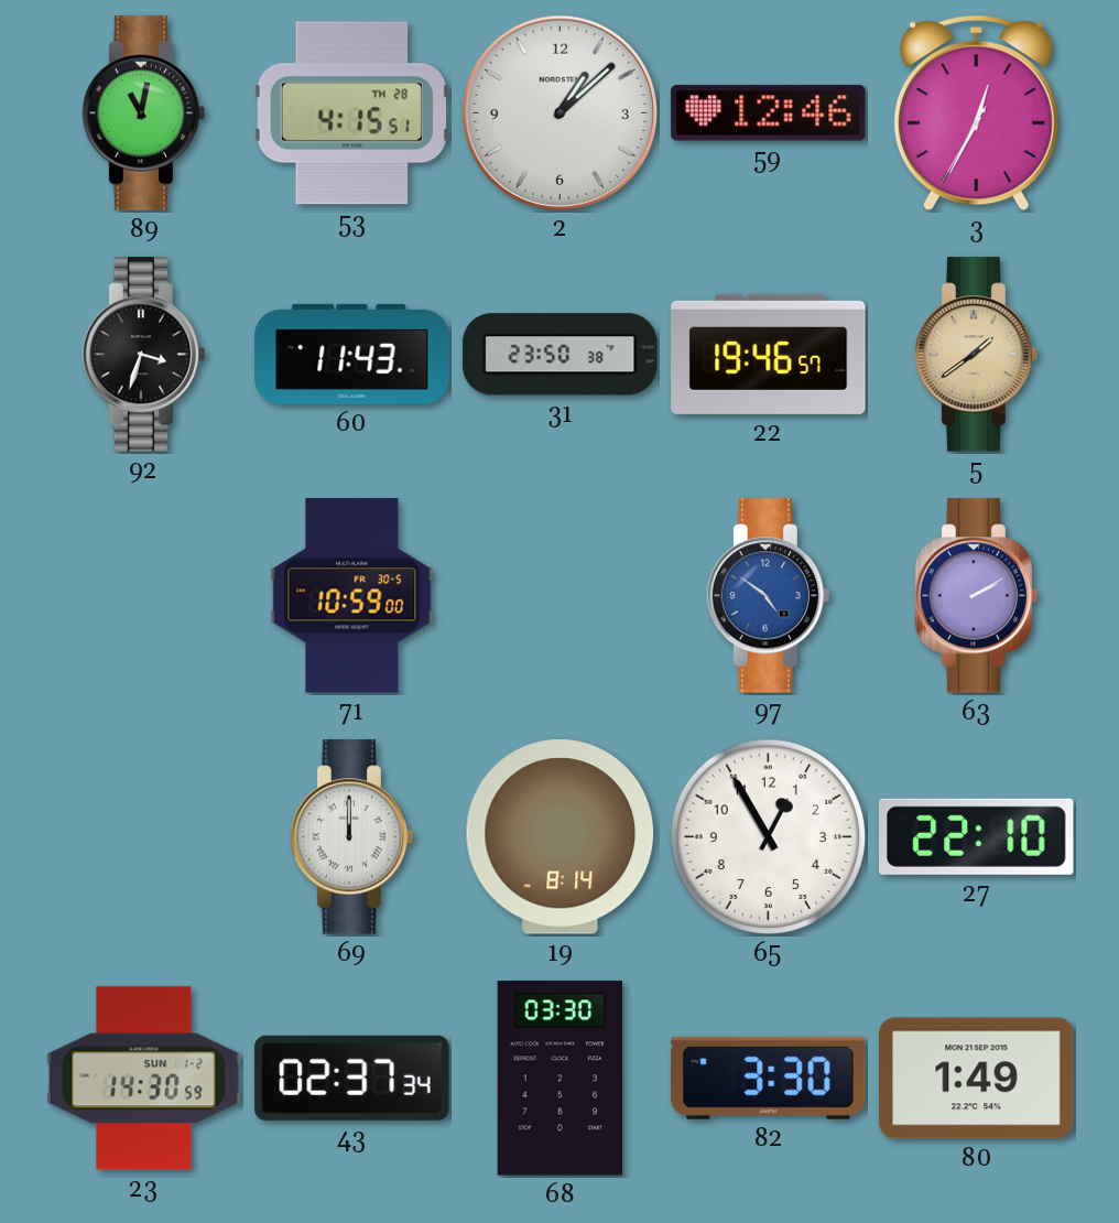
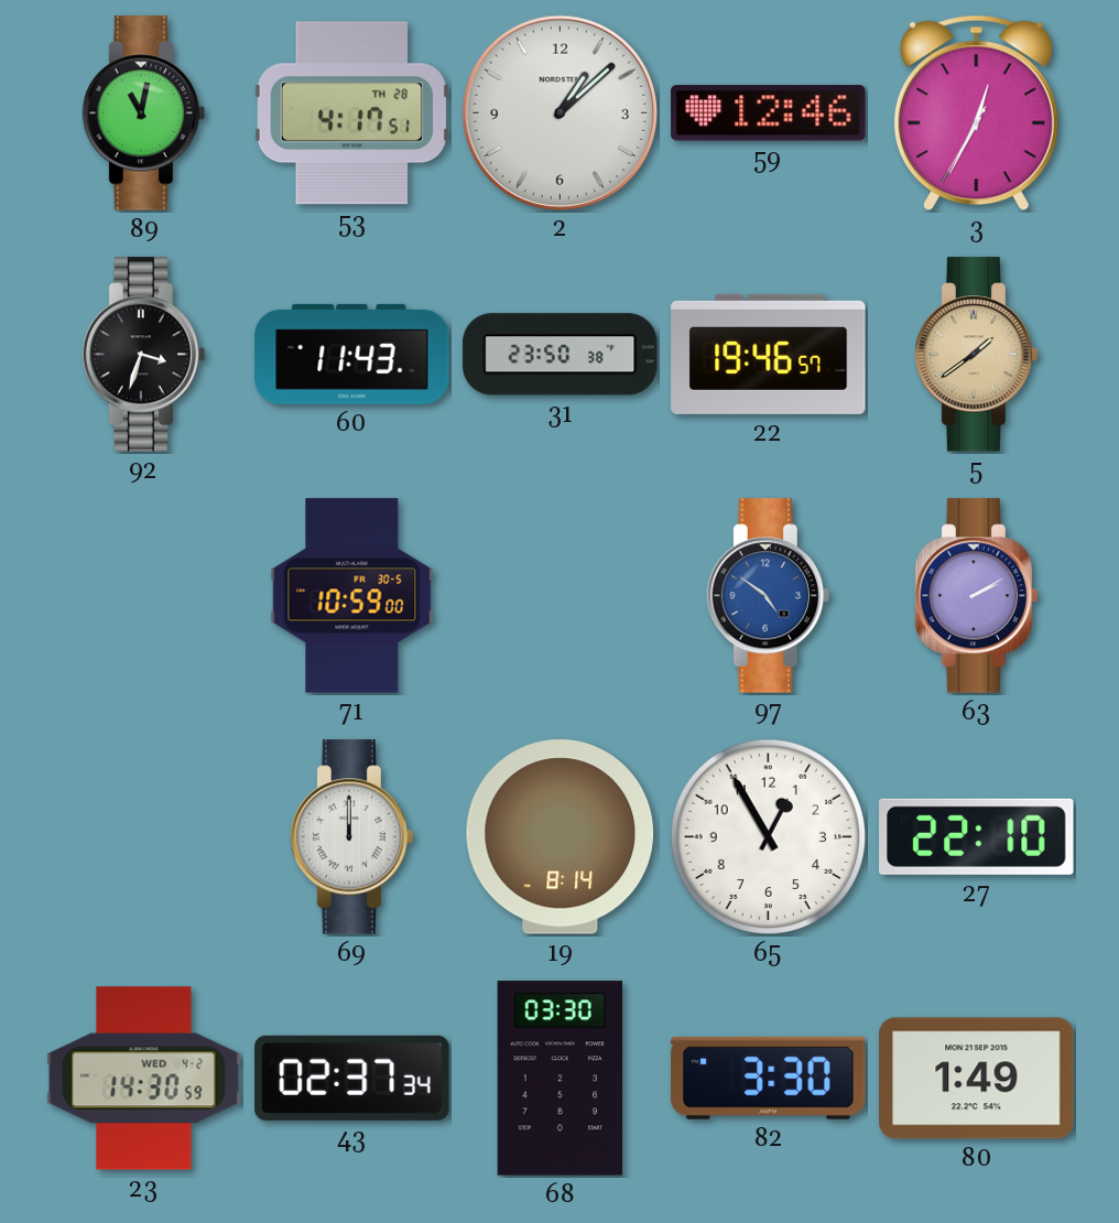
53: 4:15 -> 4:17 (351, 113)
23 date: SUN 1-2 -> WED 4-2 (144, 1079)
